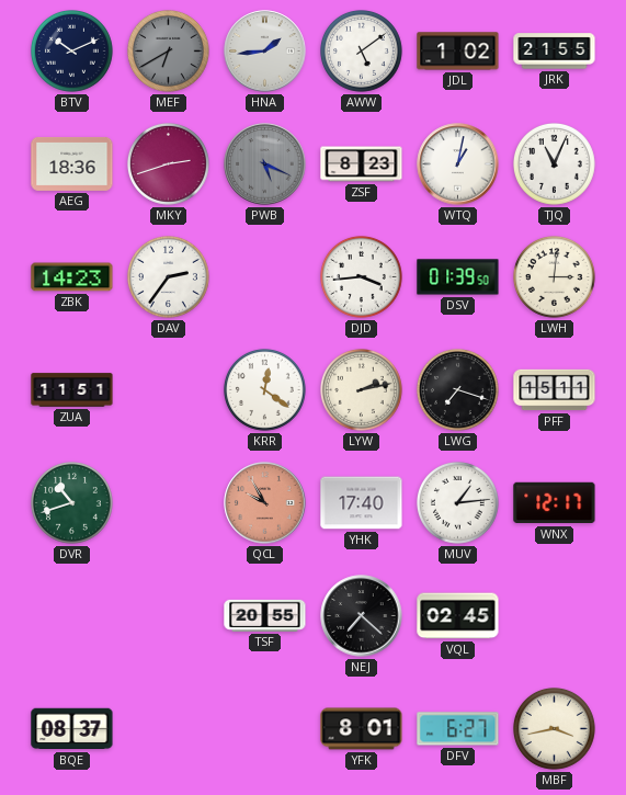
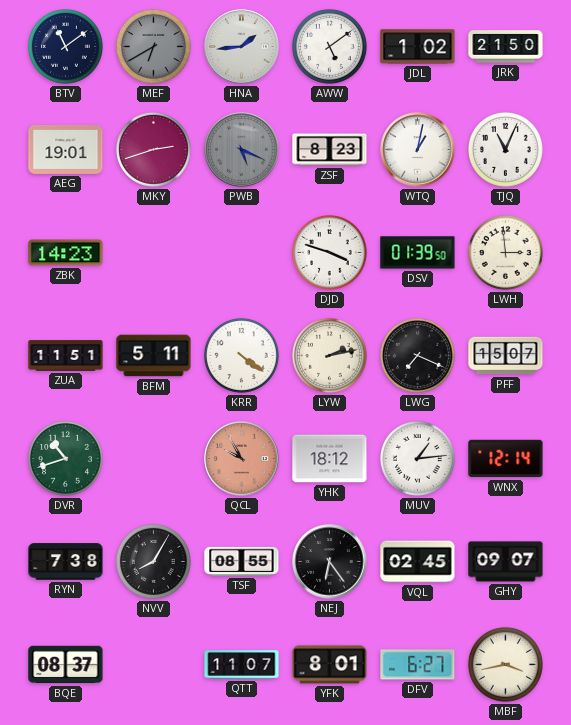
BTV: 10:11 -> 11:09 (66, 47)
JRK: 21:55 -> 21:50 (506, 47)
AEG: 18:36 -> 19:01 (66, 149)
DAV: 2:36 -> none (169, 277)
DJD: 3:44 -> 3:48 (330, 253)
LWH: 3:01 -> 2:59 (506, 253)
BFM: none -> 5:11 (154, 356)
KRR: 12:21 -> 4:21 (242, 356)
LWG: 7:18 -> 7:19 (418, 356)
PFF: 15:11 -> 15:07 (506, 356)
YHK: 17:40 -> 18:12 (330, 459)
WNX: 12:17 -> 12:14 (506, 459)
RYN: none -> 7:38 (66, 562)
NVV: none -> 8:05 (154, 562)
TSF: 20:55 -> 08:55 (242, 561)
NEJ: 7:22 -> 6:24 (330, 562)
GHY: none -> 09:07 (506, 562)
QTT: none -> 11:07 (242, 665)
